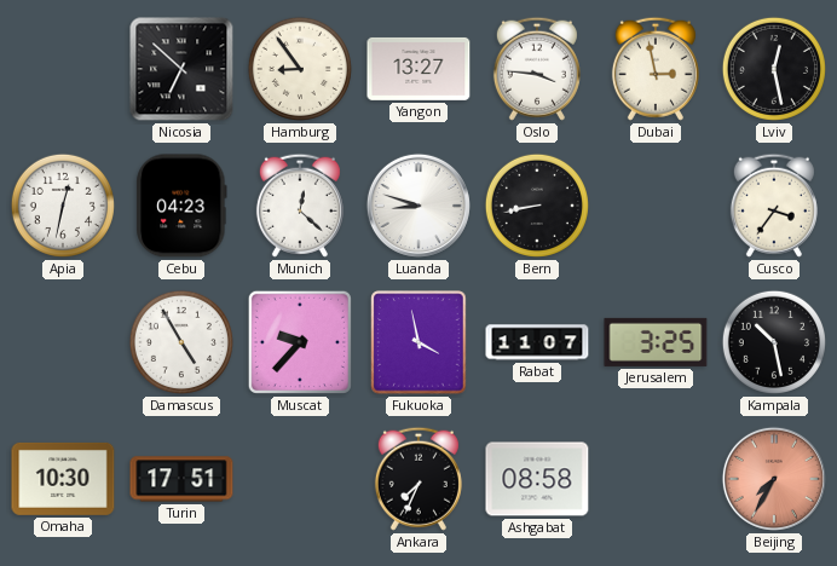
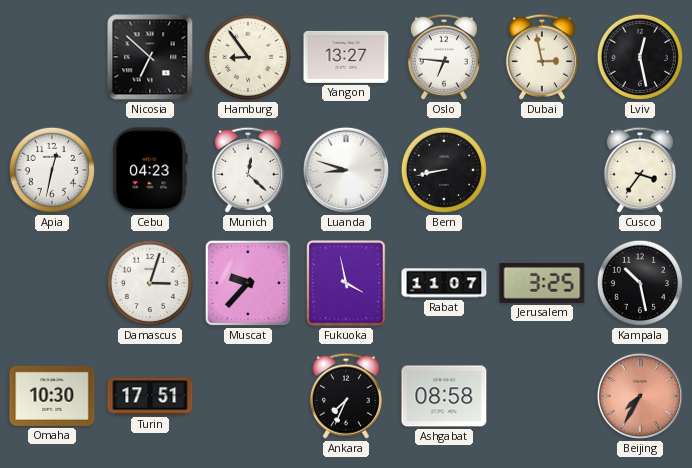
Oslo: 3:46 -> 6:46 (444, 57)
Damascus: 4:55 -> 3:03 (150, 283)
